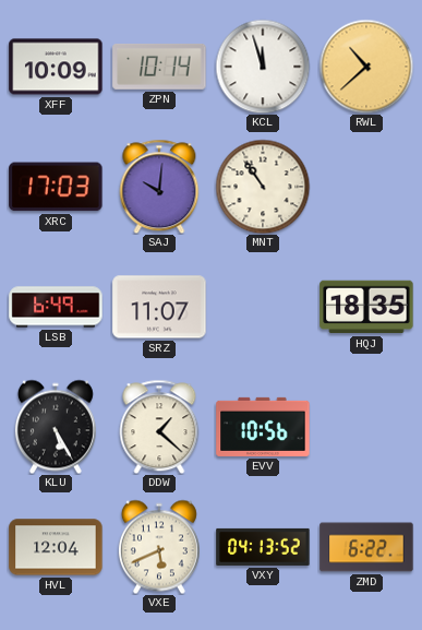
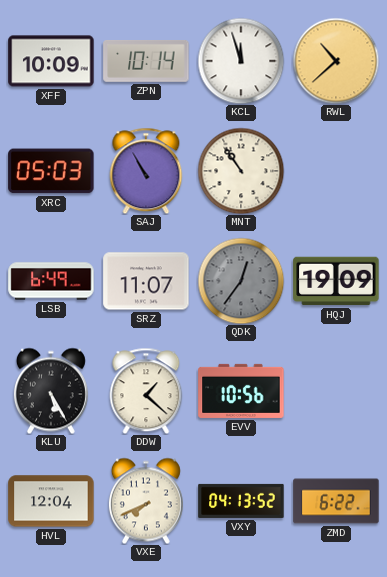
XRC: 17:03 -> 05:03 (51, 171)
SAJ: 10:01 -> 10:55 (146, 171)
QDK: none -> 12:36 (241, 281)
HQJ: 18:35 -> 19:09 (336, 281)
VXE: 5:41 -> 7:41 (146, 501)
